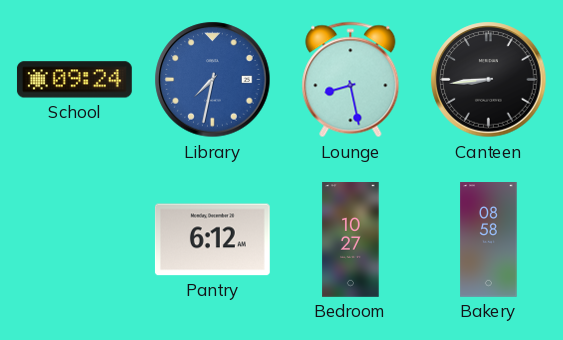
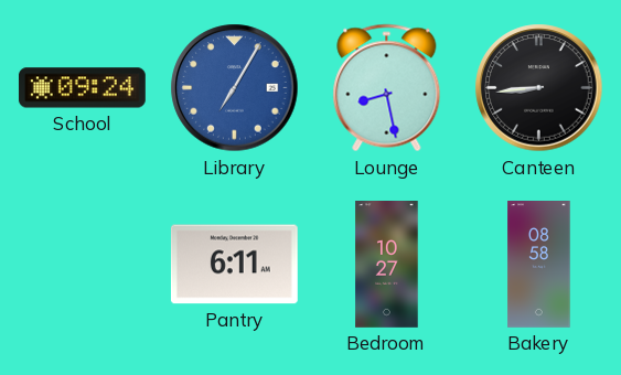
Library: 7:32 -> 7:05 (235, 88)
Pantry: 6:12 -> 6:11 (234, 265)
